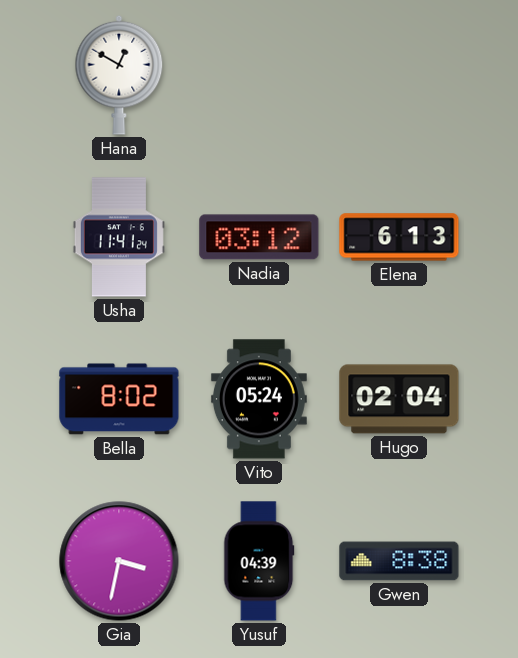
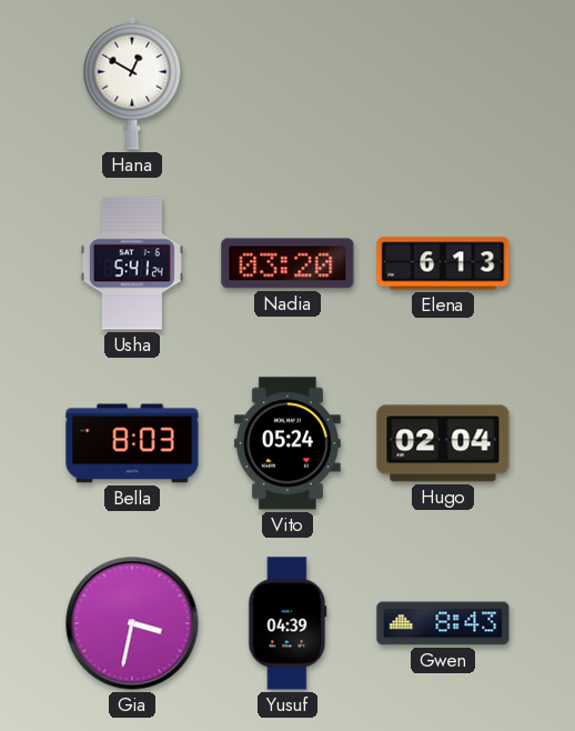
Usha: 11:41 -> 5:41 (132, 263)
Nadia: 03:12 -> 03:20 (287, 263)
Bella: 8:02 -> 8:03 (132, 443)
Gwen: 8:38 -> 8:43 (443, 623)
